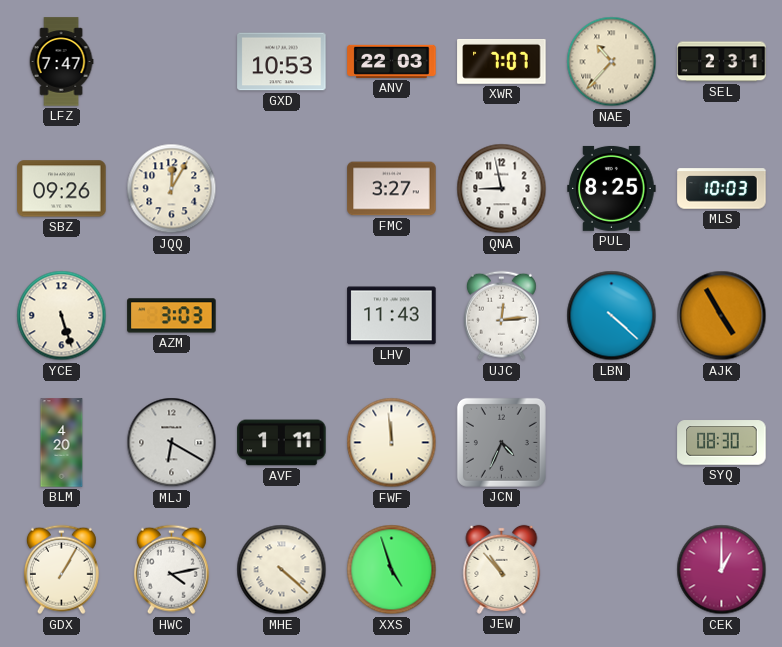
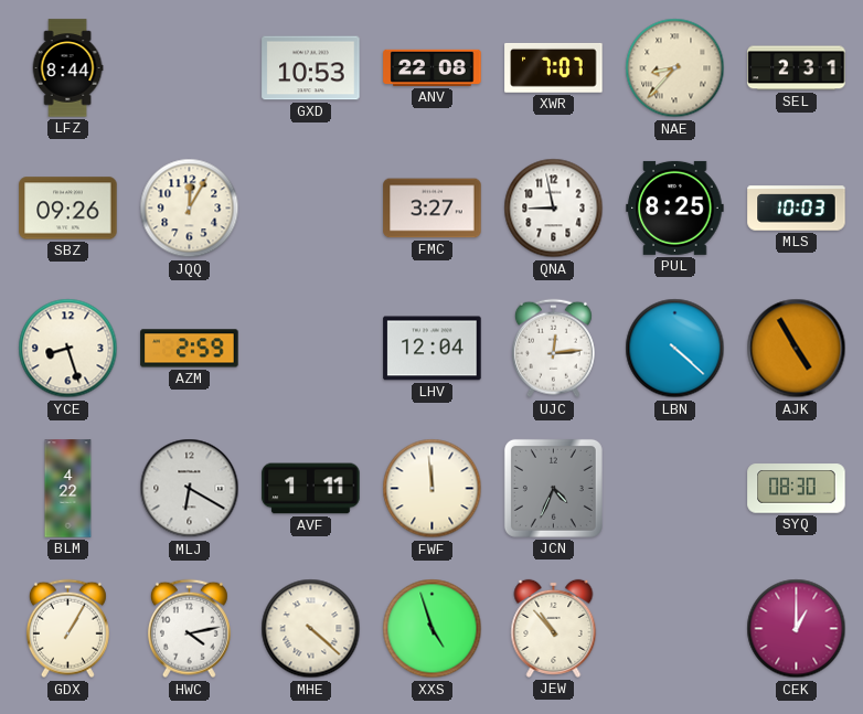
LFZ: 7:47 -> 8:44 (67, 68)
ANV: 22:03 -> 22:08 (433, 67)
NAE: 10:37 -> 8:37 (675, 68)
YCE: 5:27 -> 8:27 (68, 349)
AZM: 3:03 -> 2:59 (190, 349)
LHV: 11:43 -> 12:04 (433, 349)
BLM: 4:20 -> 4:22 (68, 489)
